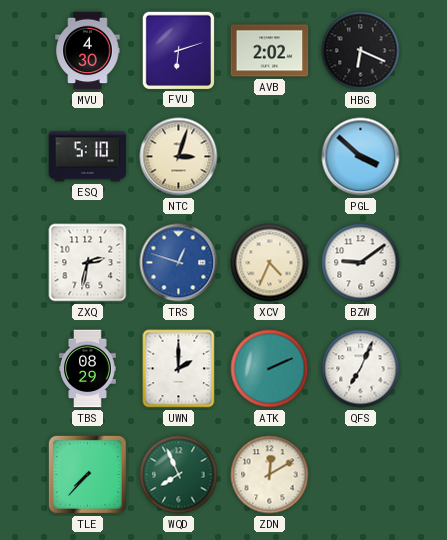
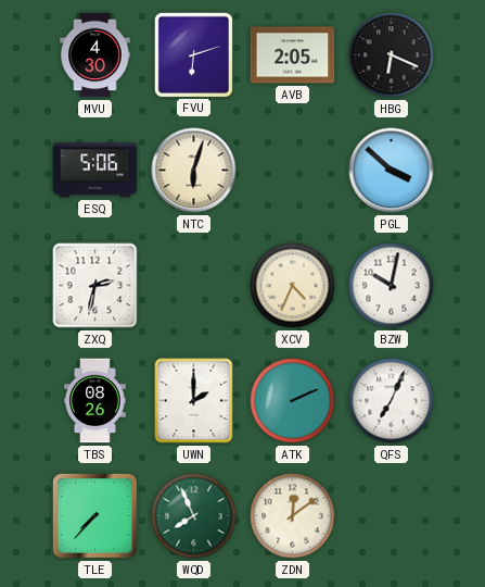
AVB: 2:02 -> 2:05 (293, 55)
ESQ: 5:10 -> 5:06 (95, 171)
NTC: 3:03 -> 6:03 (194, 171)
TRS: 12:48 -> none (179, 263)
BZW: 9:09 -> 10:02 (392, 286)
TBS: 08:29 -> 08:26 (95, 401)
ZDN: 12:10 -> 12:09 (293, 516)
